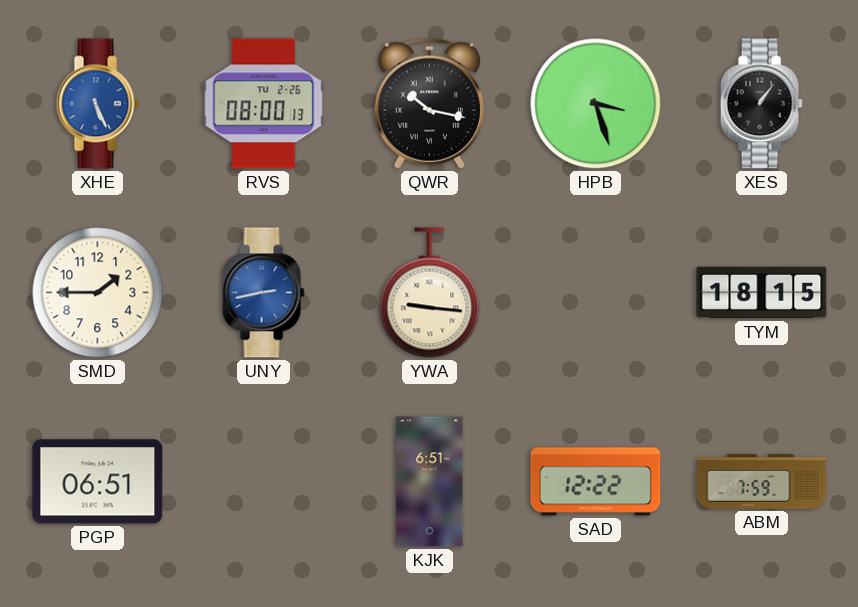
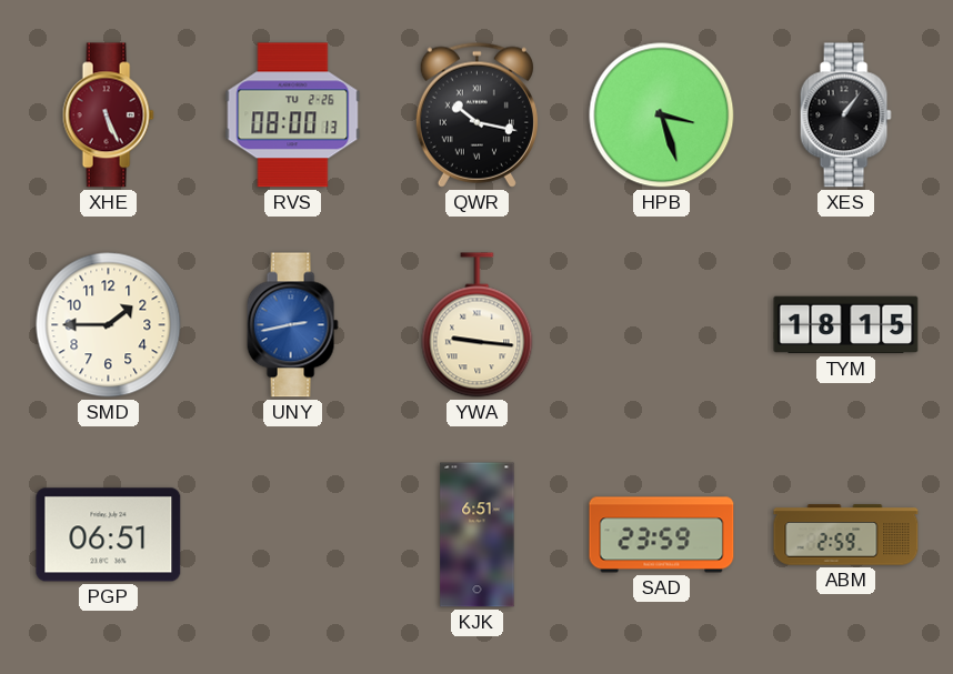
XHE dial: blue -> burgundy (108, 115)
SAD: 12:22 -> 23:59 (662, 535)
ABM: 7:59 -> 2:59 (846, 535)
